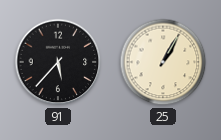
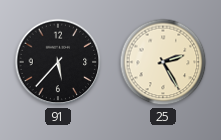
25: 1:05 -> 2:25 (163, 62)
